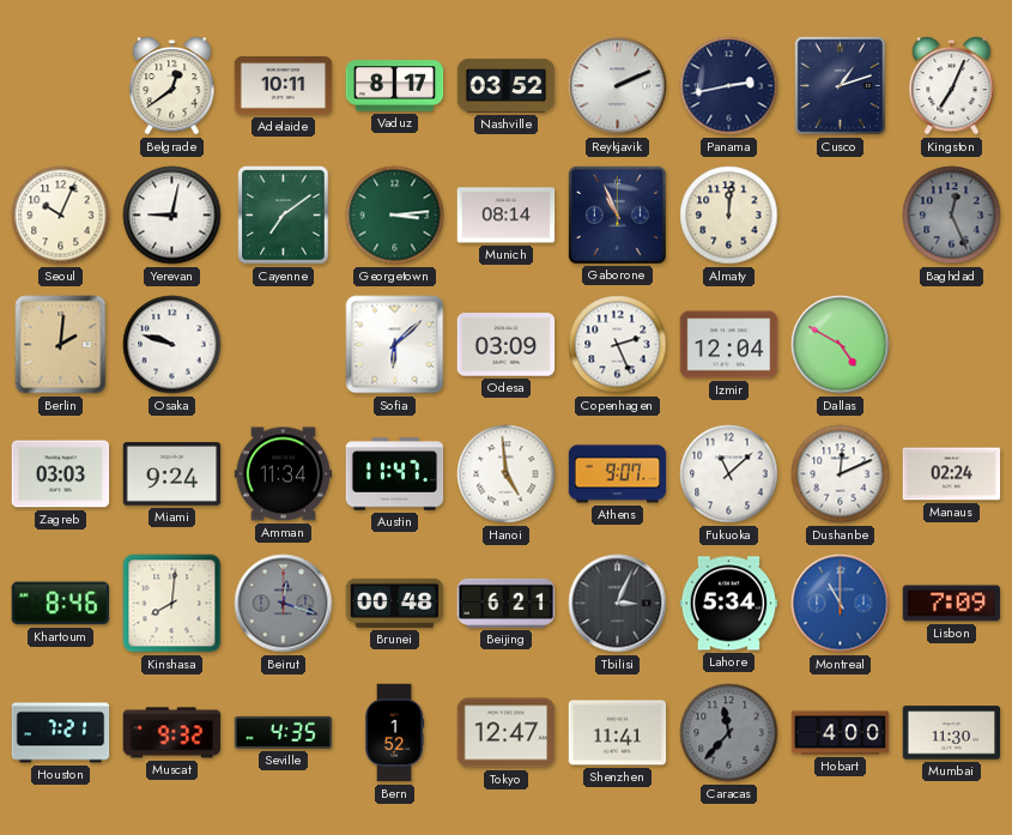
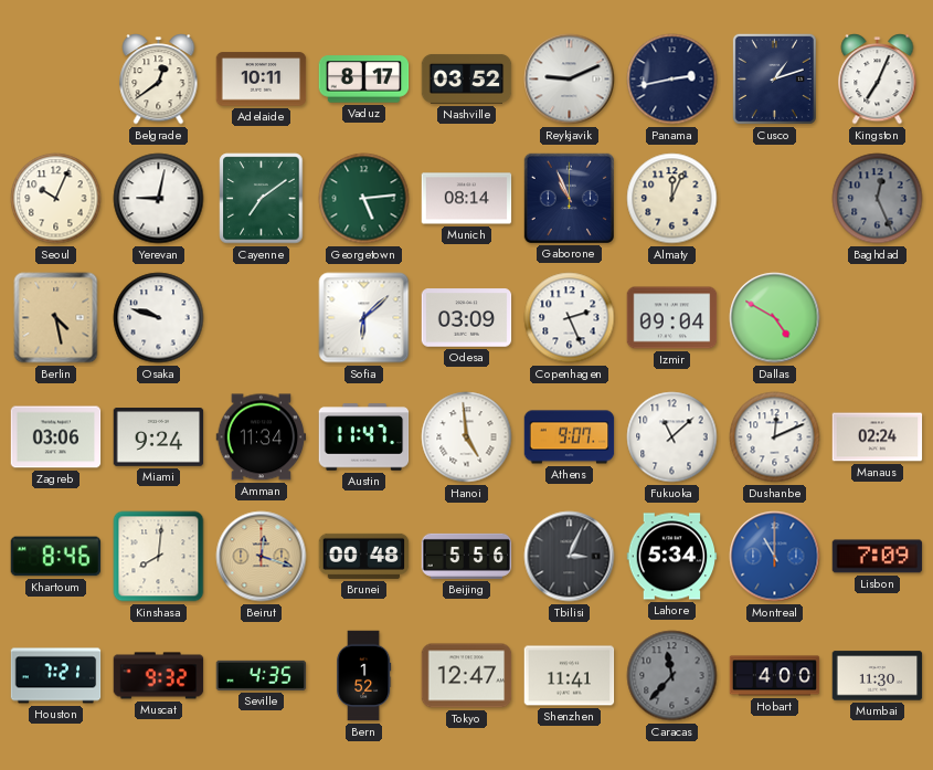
Reykjavik: 2:11 -> 9:11 (570, 80)
Georgetown: 3:14 -> 5:14 (364, 199)
Almaty: 12:01 -> 12:04 (672, 199)
Berlin: 2:01 -> 4:28 (56, 318)
Izmir: 12:04 -> 09:04 (672, 318)
Zagreb: 03:03 -> 03:06 (56, 437)
Beirut dial: grey -> champagne (262, 557)
Beijing: 6:21 -> 5:56 (467, 556)
